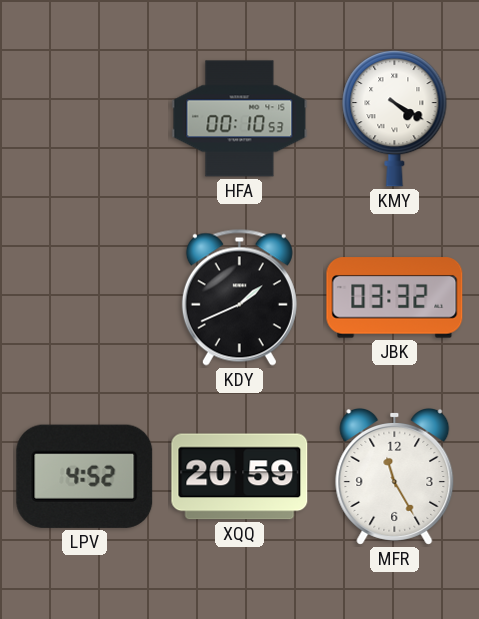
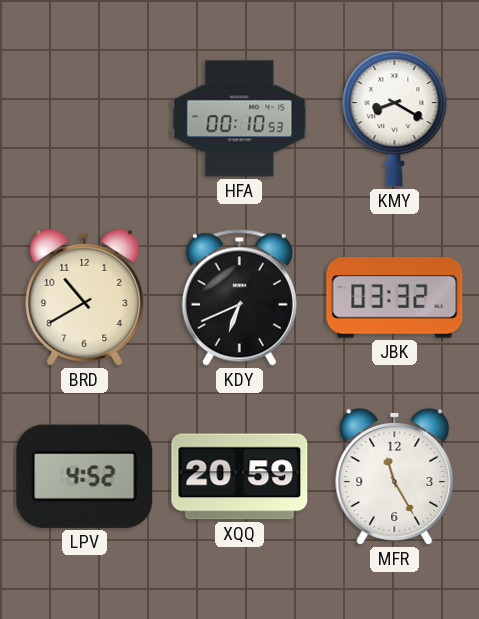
KMY: 4:20 -> 8:20 (395, 119)
BRD: none -> 10:40 (85, 297)
KDY: 1:41 -> 6:41 (239, 297)
